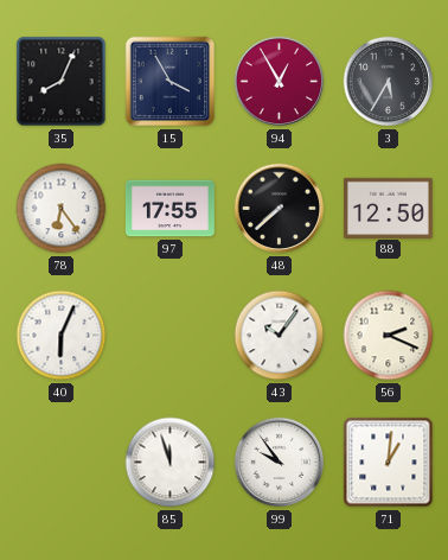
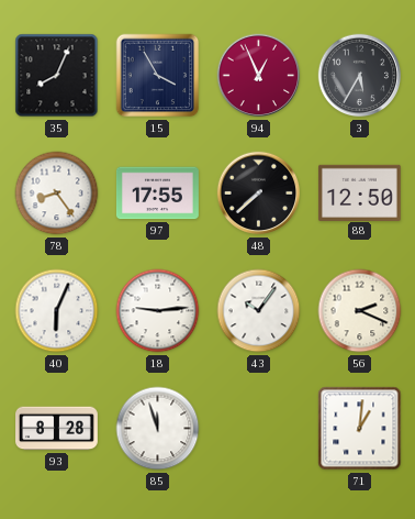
94: 12:55 -> 12:56 (259, 76)
78: 6:24 -> 8:24 (57, 194)
18: none -> 9:14 (158, 311)
93: none -> 8:28 (57, 429)
99: 9:54 -> none (280, 463)
